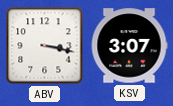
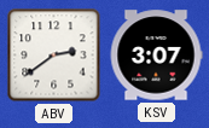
ABV: 3:17 -> 2:39 (54, 56)
